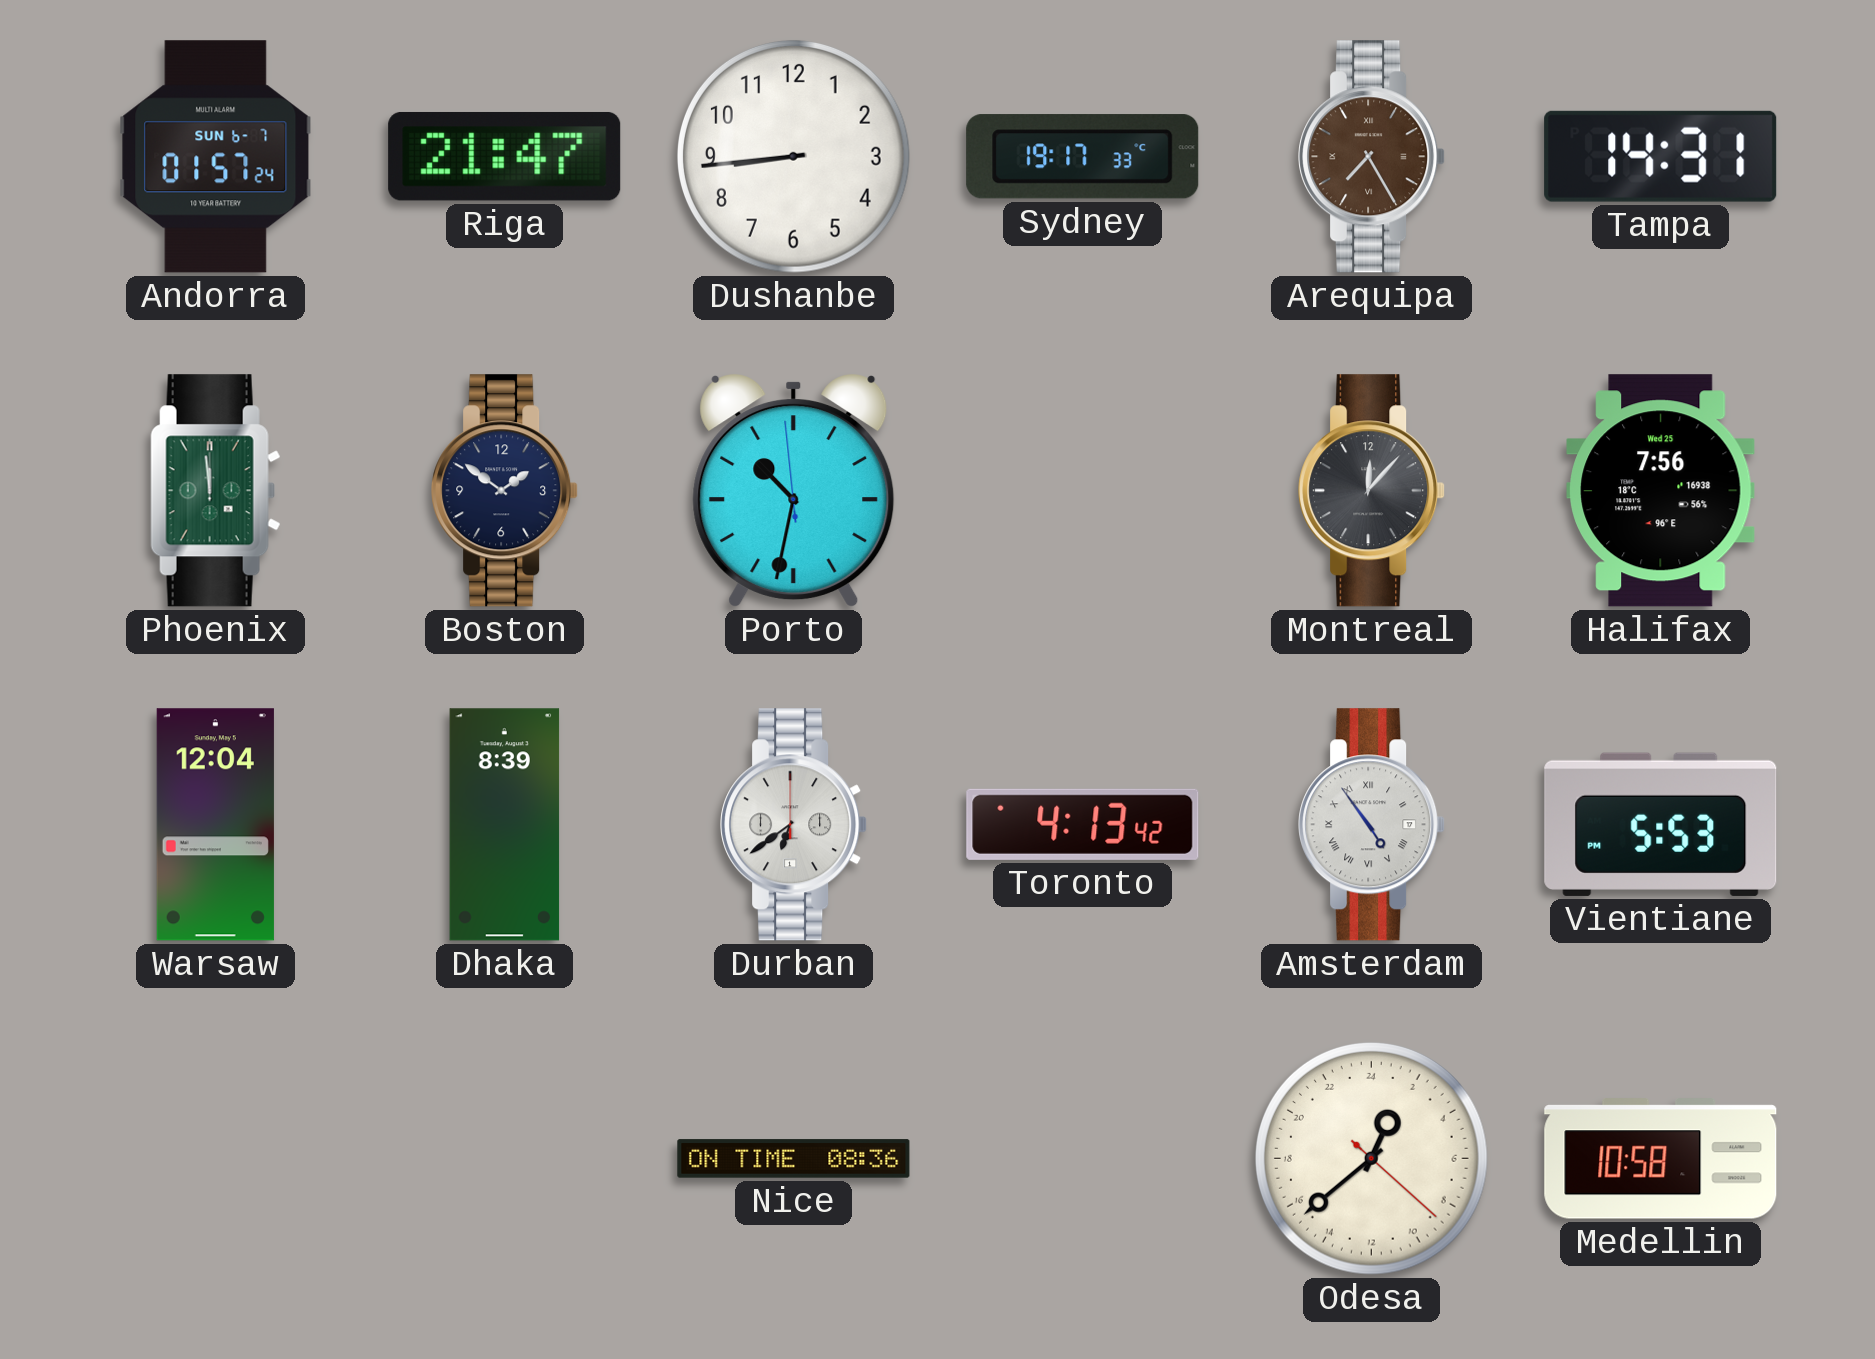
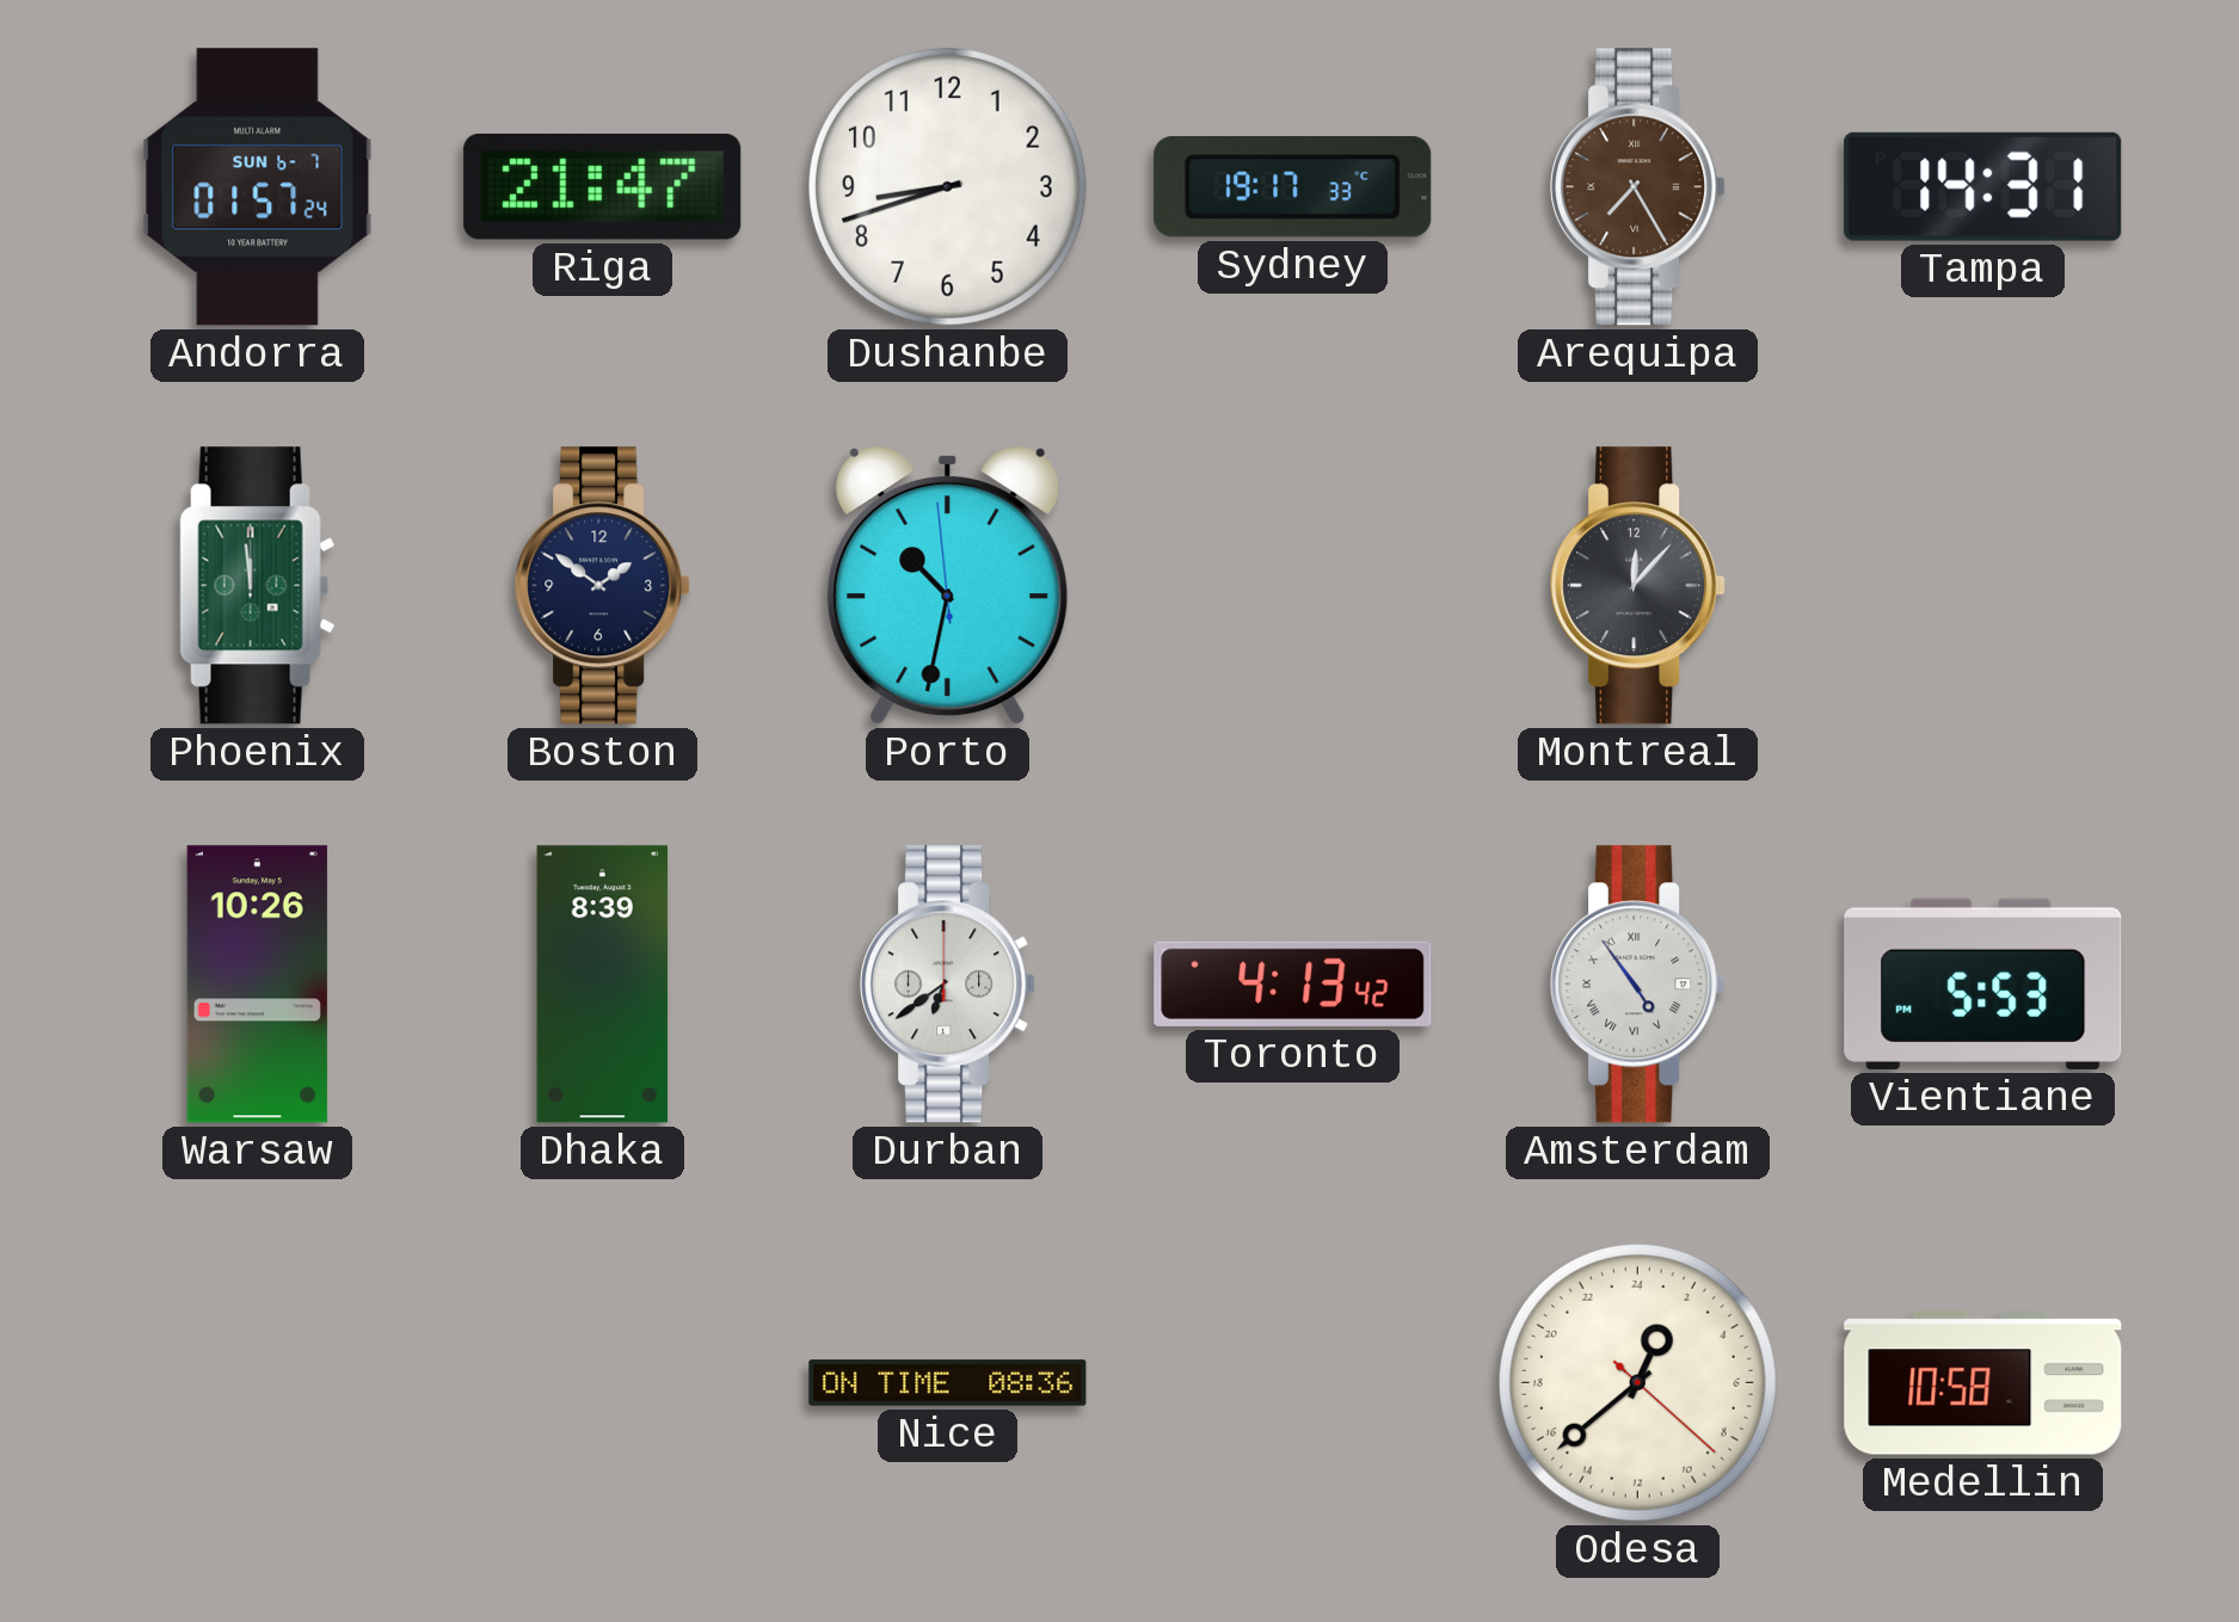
Dushanbe: 8:44 -> 8:42 (947, 186)
Halifax: 7:56 -> none (1661, 491)
Warsaw: 12:04 -> 10:26 (257, 985)
